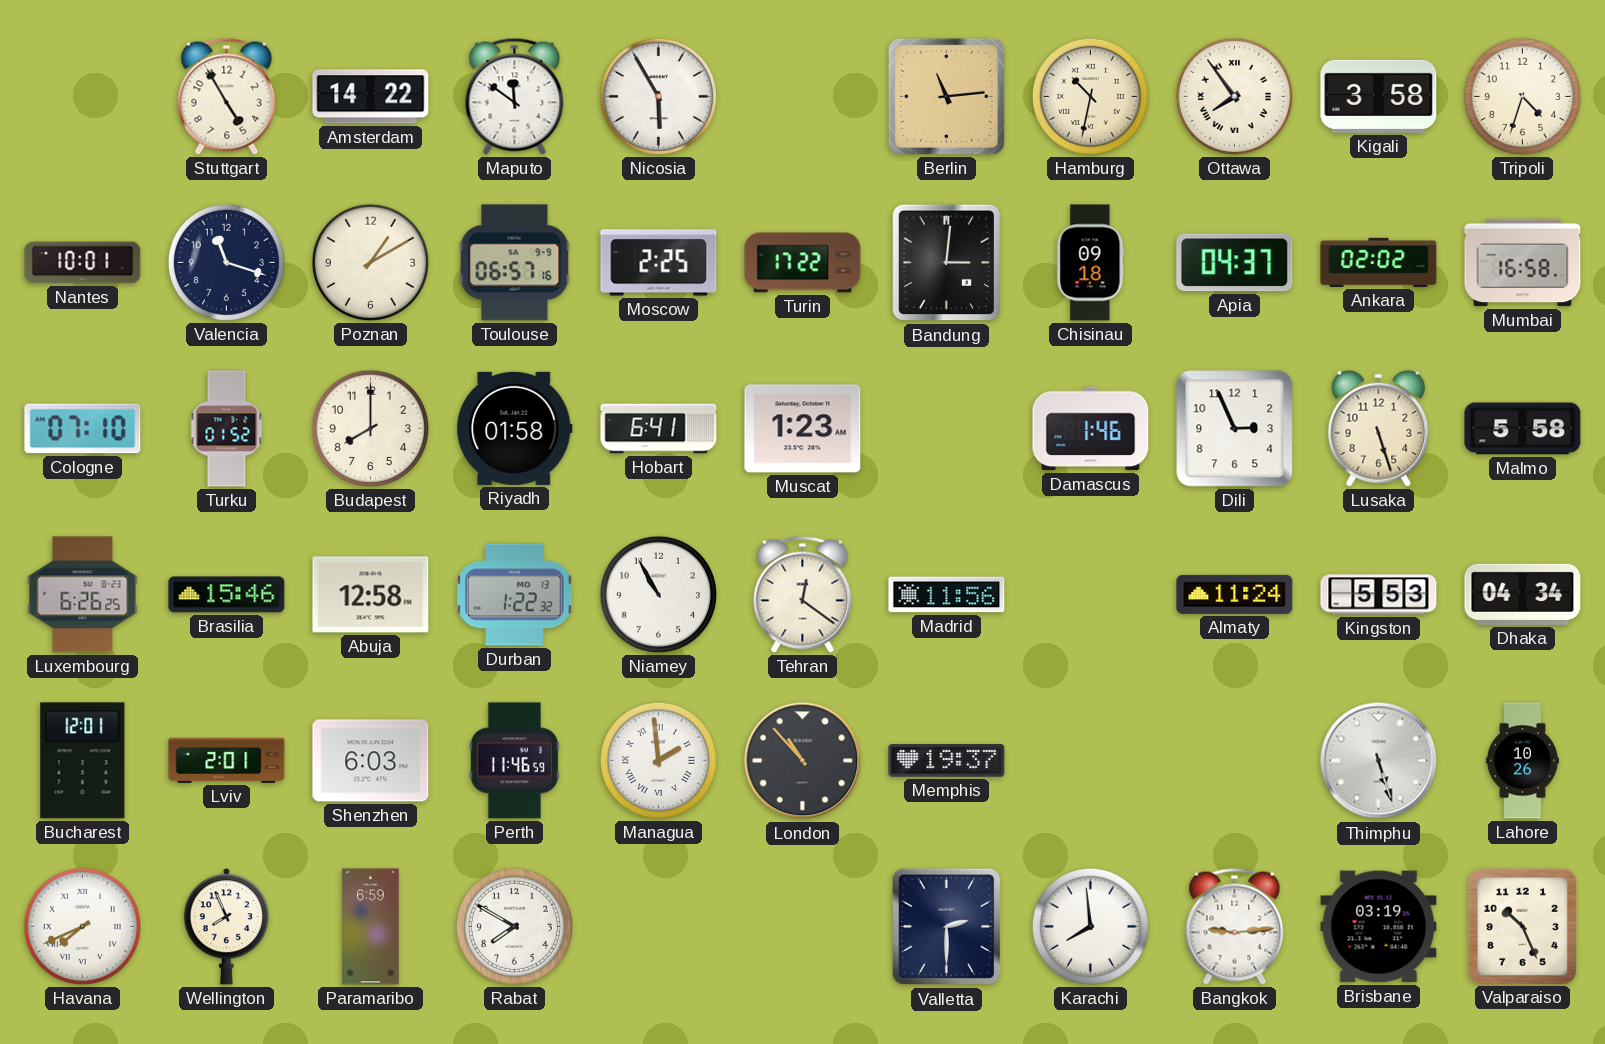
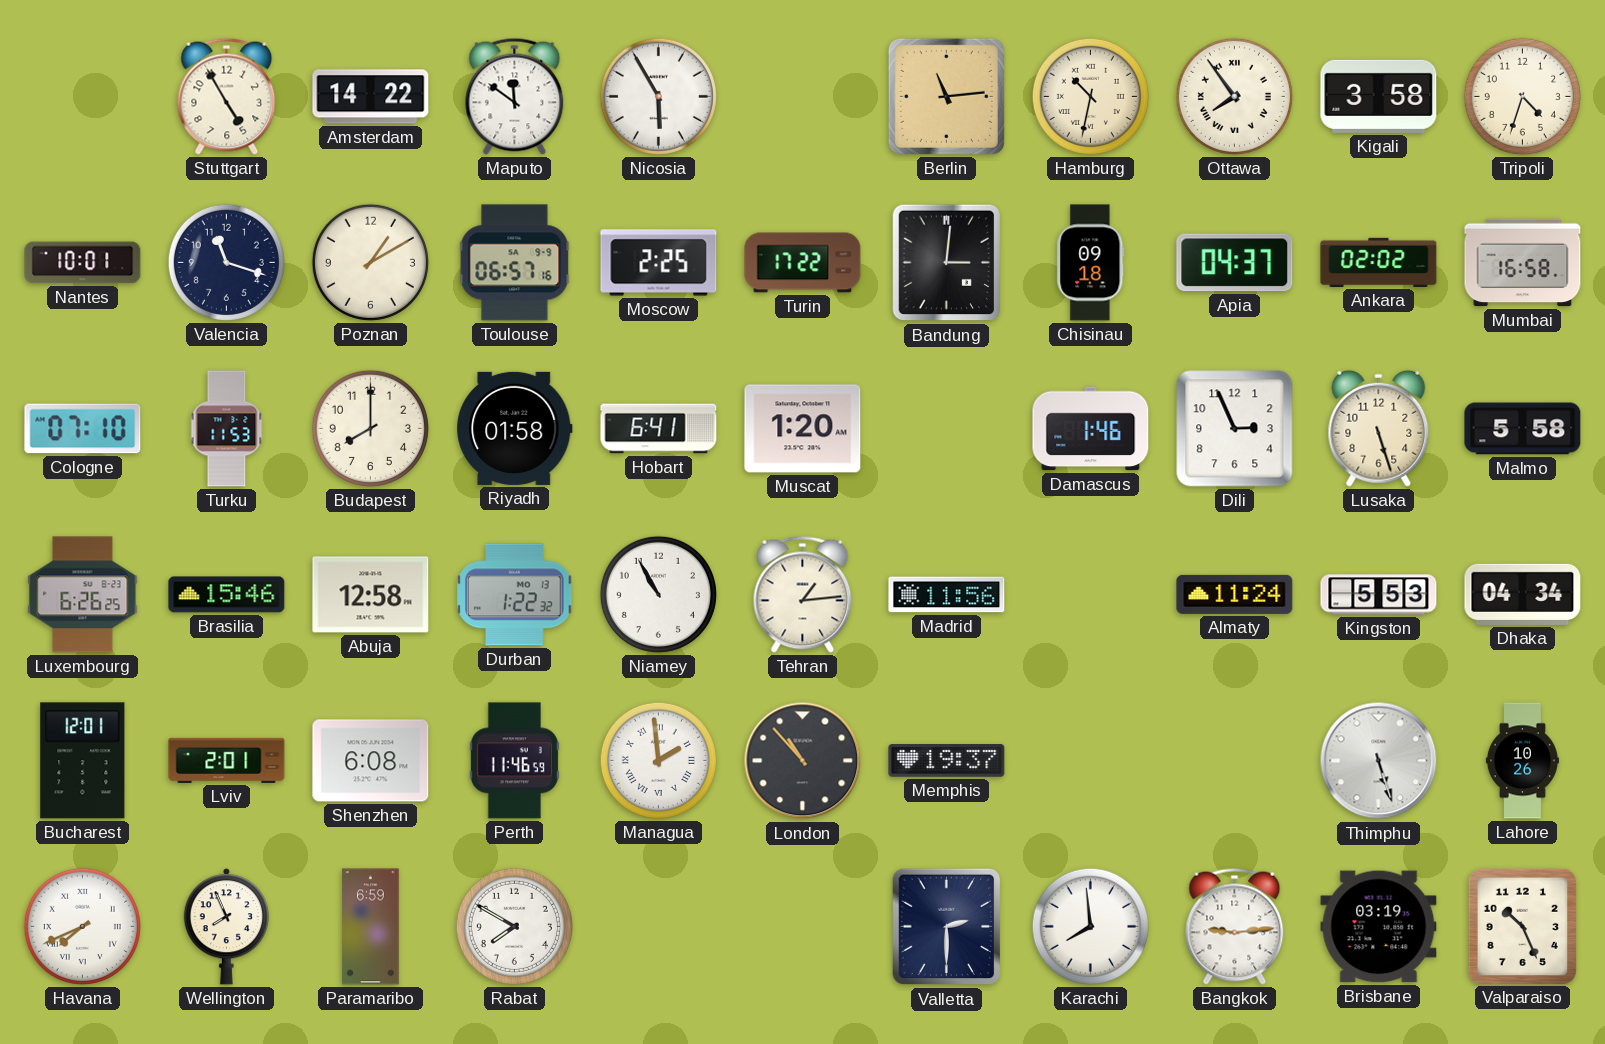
Turku: 01:52 -> 11:53 (227, 429)
Muscat: 1:23 -> 1:20 (803, 429)
Tehran: 12:21 -> 1:14 (803, 594)
Shenzhen: 6:03 -> 6:08 (371, 761)
